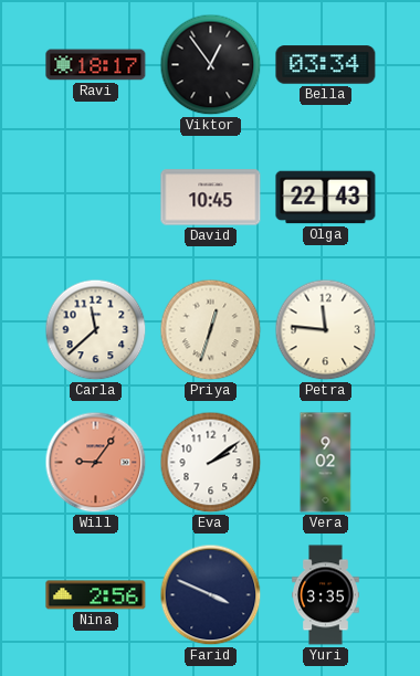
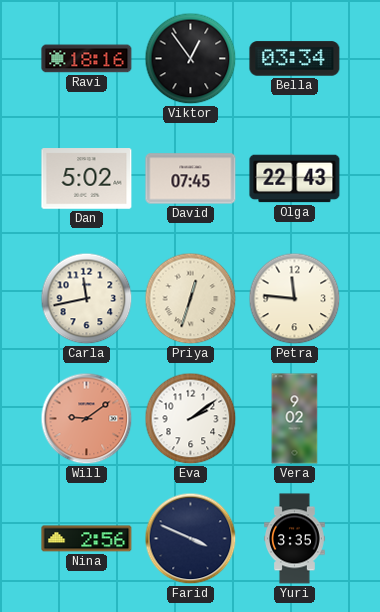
Ravi: 18:17 -> 18:16 (87, 59)
Dan: none -> 5:02 (87, 179)
David: 10:45 -> 07:45 (191, 179)
Carla: 11:38 -> 11:43 (87, 299)
Will: 9:06 -> 9:09 (87, 419)
